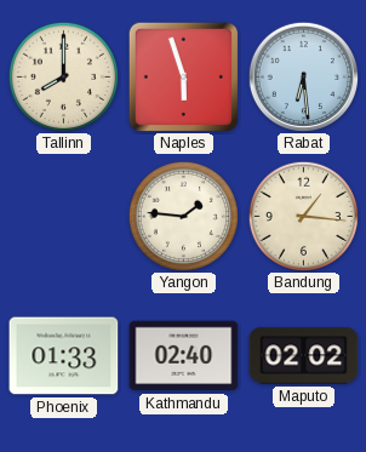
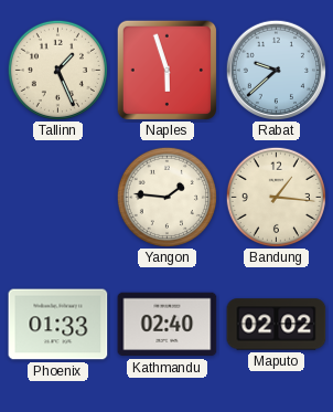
Tallinn: 8:00 -> 1:26 (57, 70)
Rabat: 6:29 -> 9:38 (276, 70)
